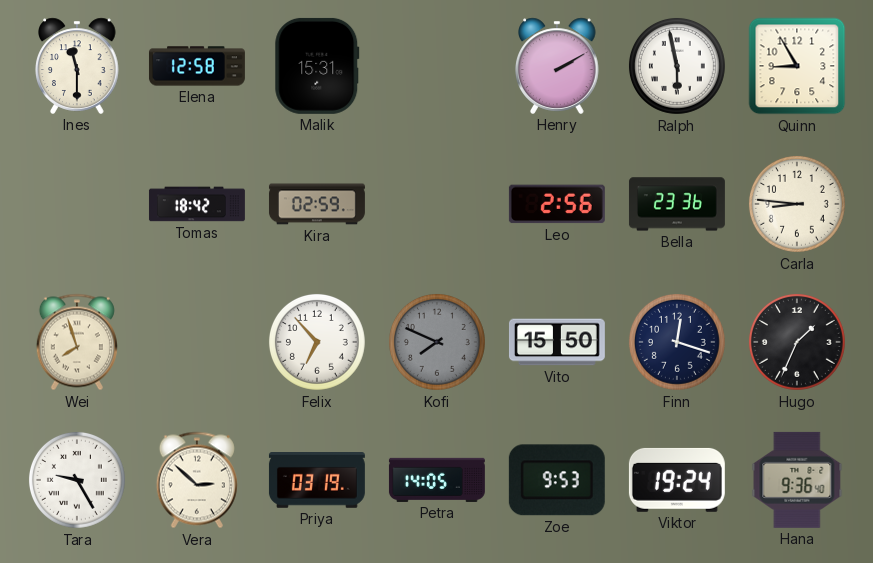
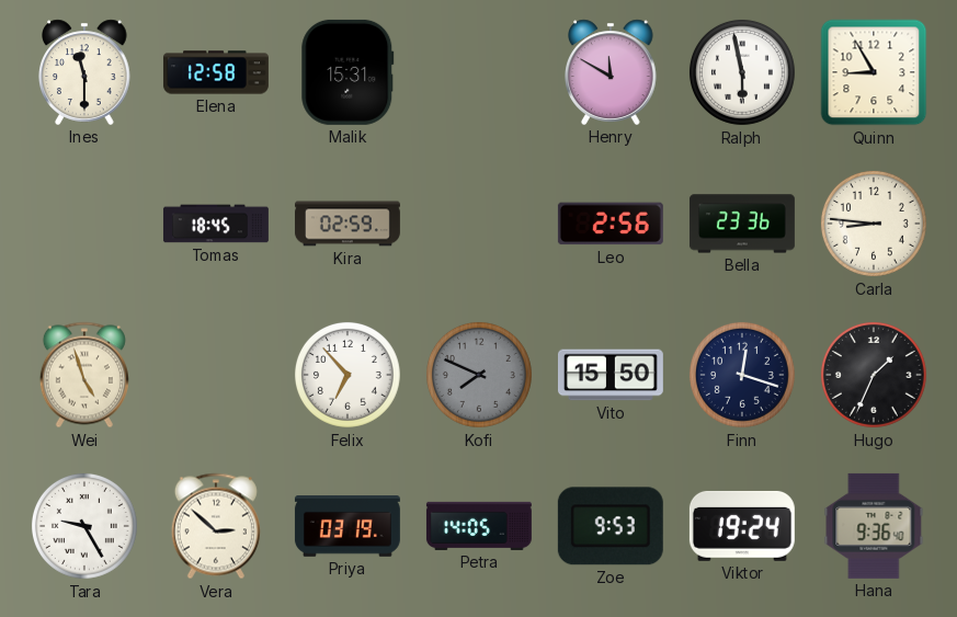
Henry: 2:10 -> 11:50 (611, 72)
Tomas: 18:42 -> 18:45 (216, 224)
Wei: 7:57 -> 4:57 (84, 375)
